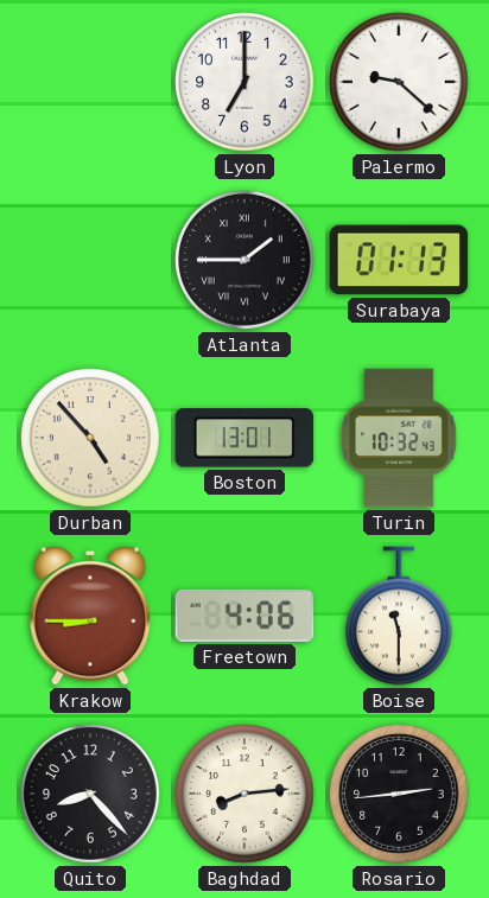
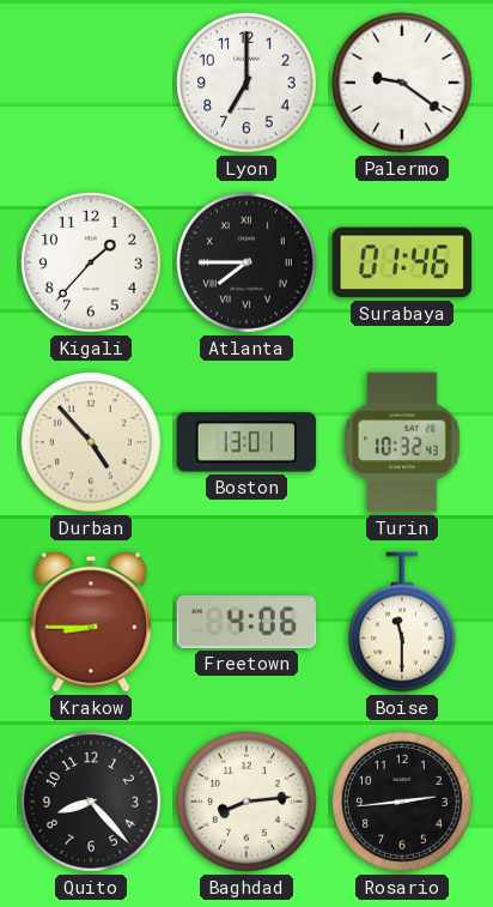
Palermo: 9:22 -> 9:21 (403, 84)
Kigali: none -> 1:37 (92, 264)
Atlanta: 1:45 -> 7:45 (248, 264)
Surabaya: 01:13 -> 01:46 (402, 262)
